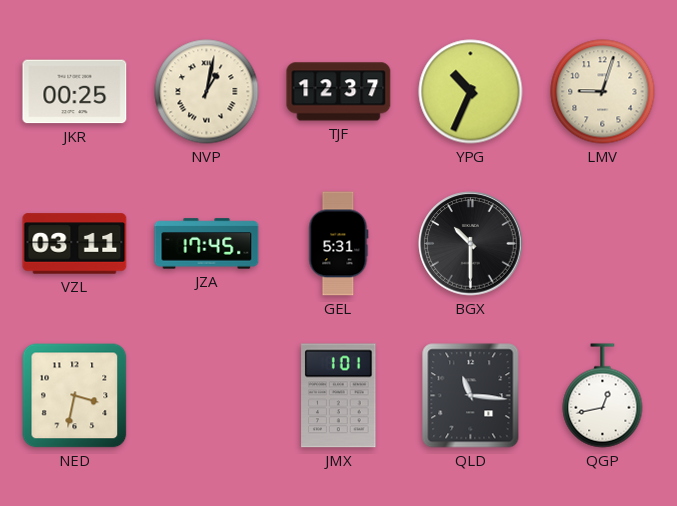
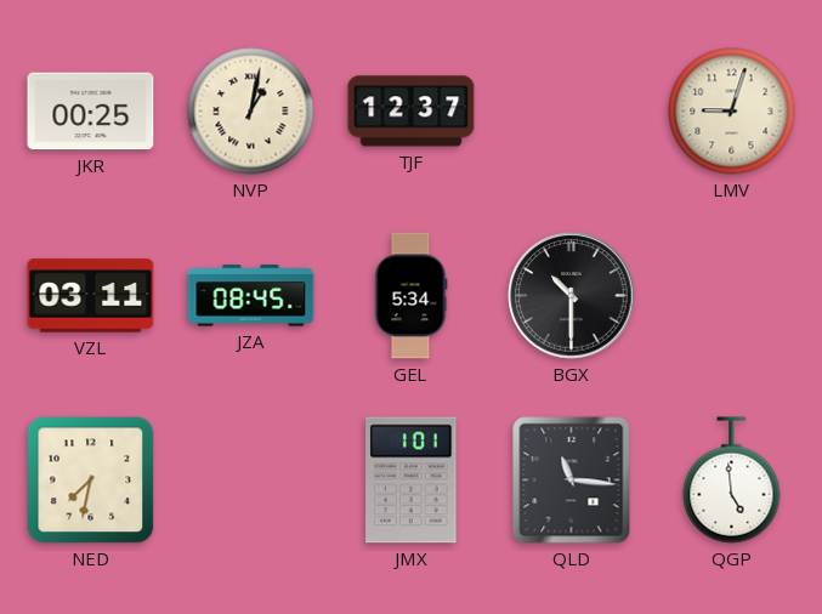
YPG: 10:34 -> none (471, 92)
JZA: 17:45 -> 08:45 (251, 296)
GEL: 5:31 -> 5:34 (412, 296)
NED: 3:32 -> 7:32 (91, 481)
QGP: 12:43 -> 4:59 (732, 481)
